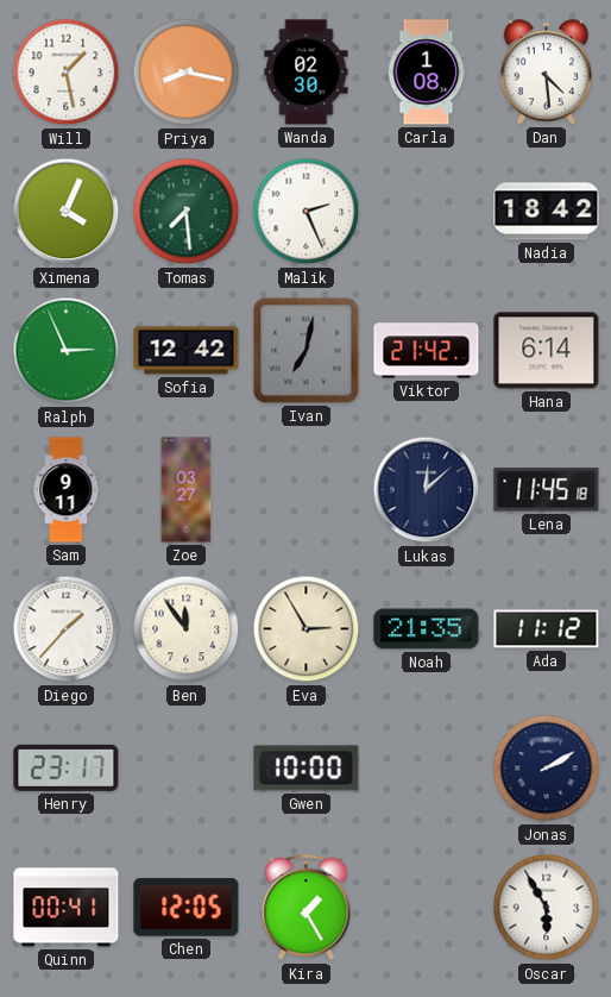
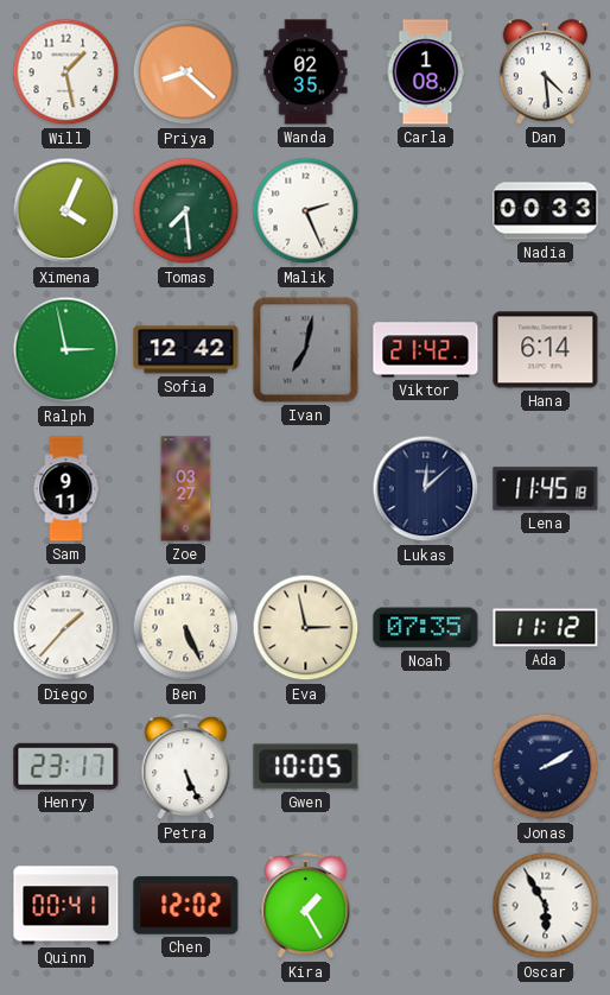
Priya: 8:17 -> 8:22 (186, 72)
Wanda: 02:30 -> 02:35 (306, 72)
Nadia: 18:42 -> 00:33 (546, 211)
Ralph: 2:56 -> 2:58 (66, 350)
Ben: 11:54 -> 5:26 (186, 628)
Eva: 2:55 -> 2:58 (306, 628)
Noah: 21:35 -> 07:35 (426, 628)
Petra: none -> 5:26 (186, 767)
Gwen: 10:00 -> 10:05 (306, 767)
Chen: 12:05 -> 12:02 (186, 906)
